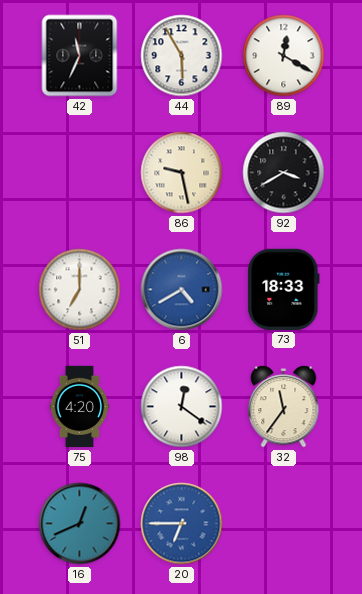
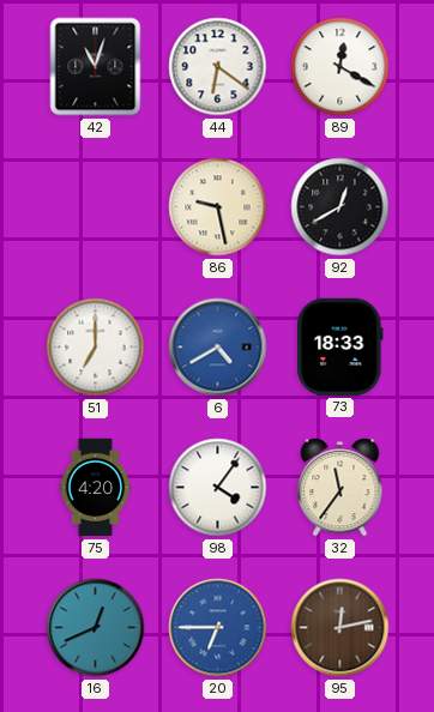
42: 11:34 -> 11:03 (96, 67)
44: 5:55 -> 6:21 (218, 67)
92: 3:40 -> 12:40 (340, 207)
98: 12:21 -> 4:06 (218, 488)
95: none -> 12:13 (340, 628)
